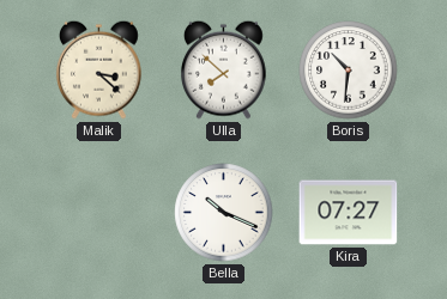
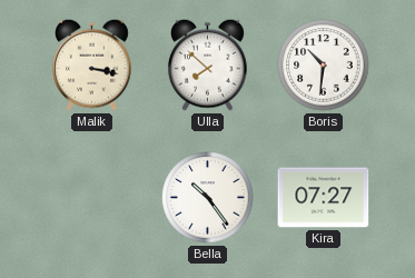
Malik: 3:22 -> 3:17 (92, 64)
Bella: 10:19 -> 10:24 (208, 198)
